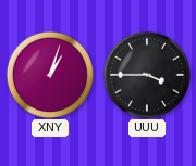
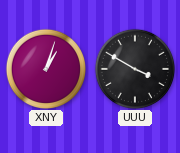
UUU: 3:45 -> 3:50 (134, 68)
